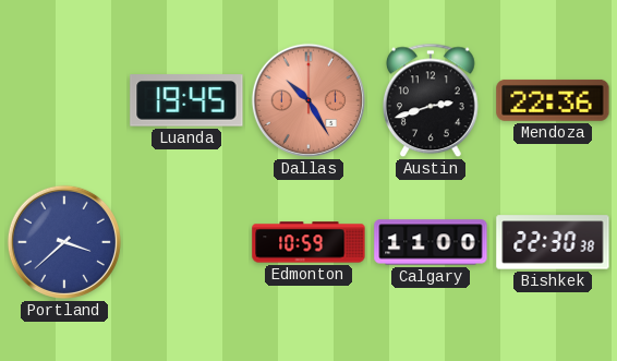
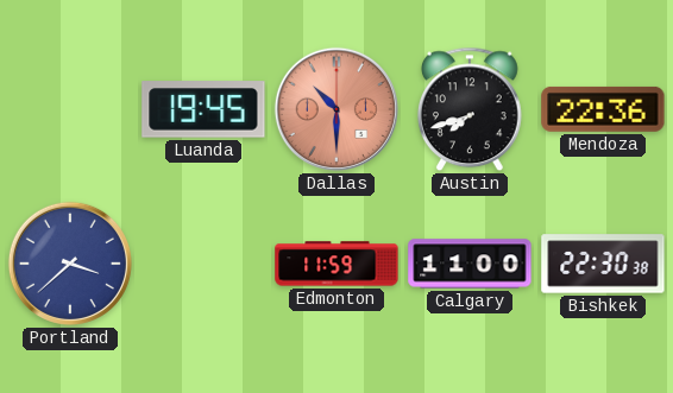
Dallas: 10:25 -> 10:30 (336, 109)
Austin: 2:42 -> 7:42 (471, 109)
Edmonton: 10:59 -> 11:59 (336, 264)
